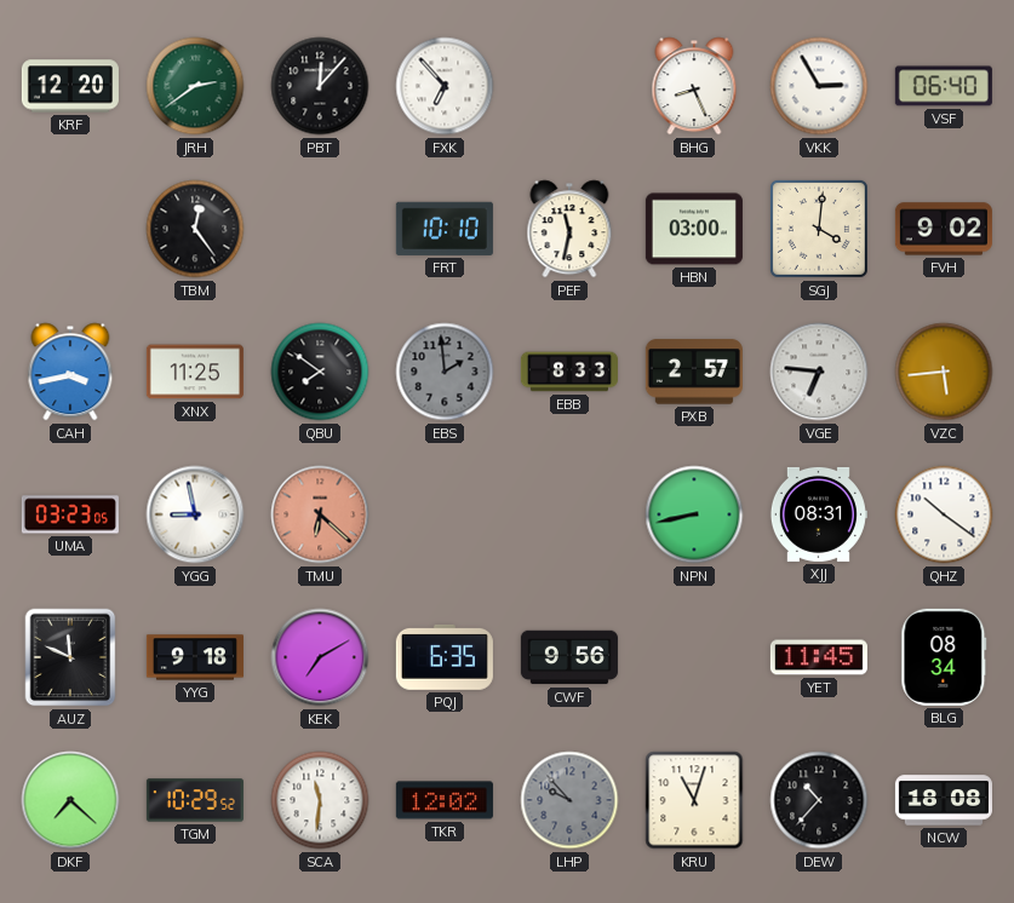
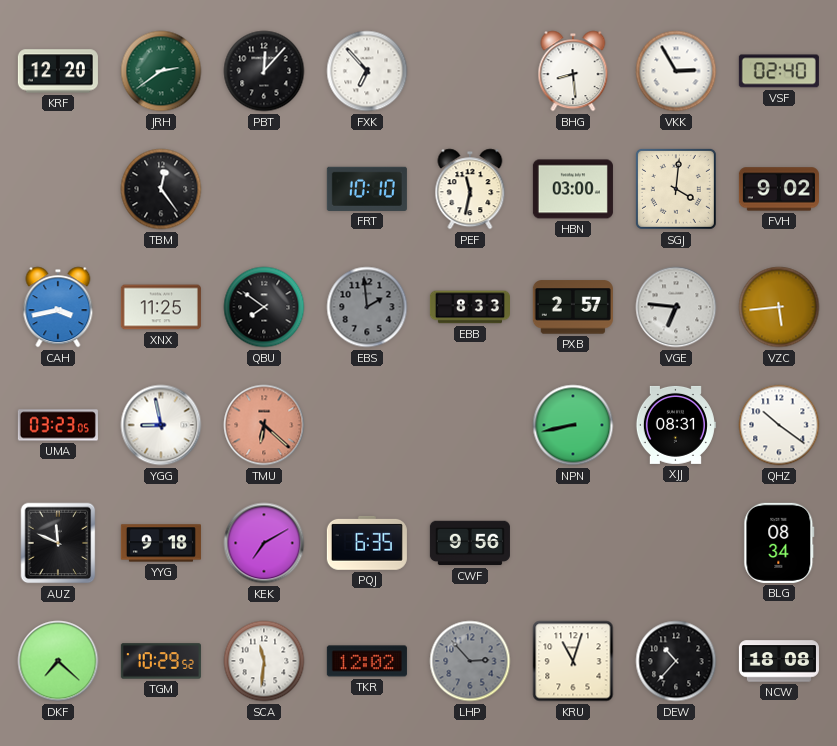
BHG: 8:26 -> 8:29 (573, 71)
VSF: 06:40 -> 02:40 (779, 71)
YET: 11:45 -> none (819, 657)
LHP: 9:53 -> 2:53 (470, 661)
